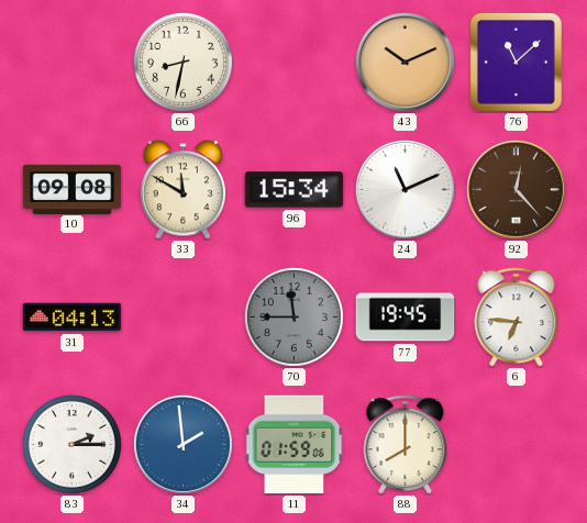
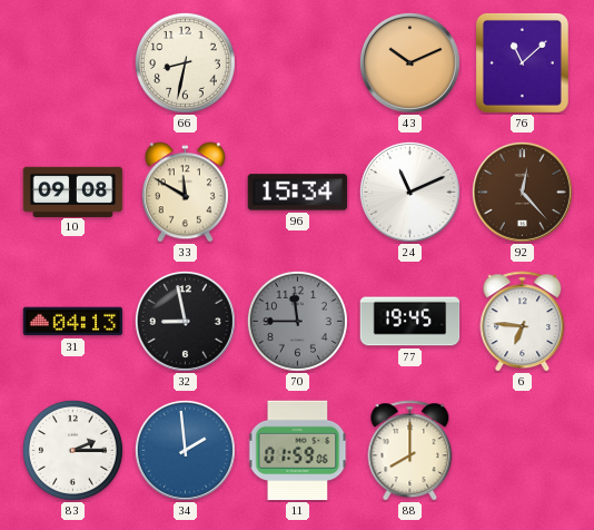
32: none -> 8:58 (185, 321)
